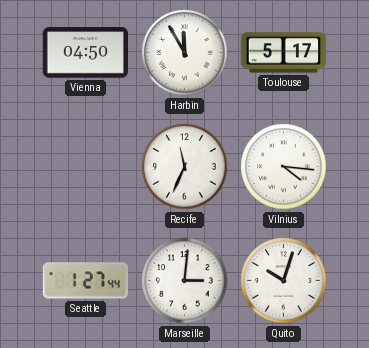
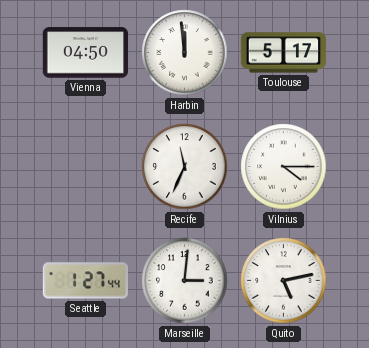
Harbin: 11:55 -> 11:59 (185, 53)
Vilnius: 4:16 -> 4:15 (284, 167)
Quito: 10:03 -> 5:13 (284, 281)
